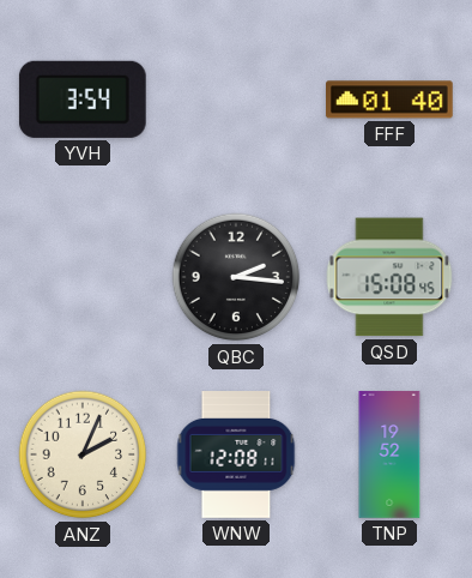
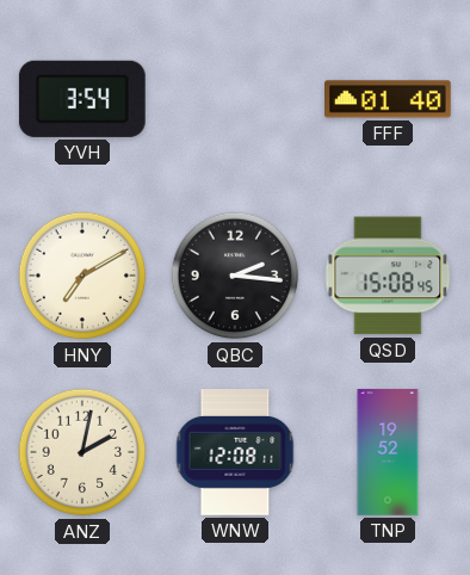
HNY: none -> 7:10 (82, 276)
ANZ: 2:04 -> 2:02 (82, 452)
